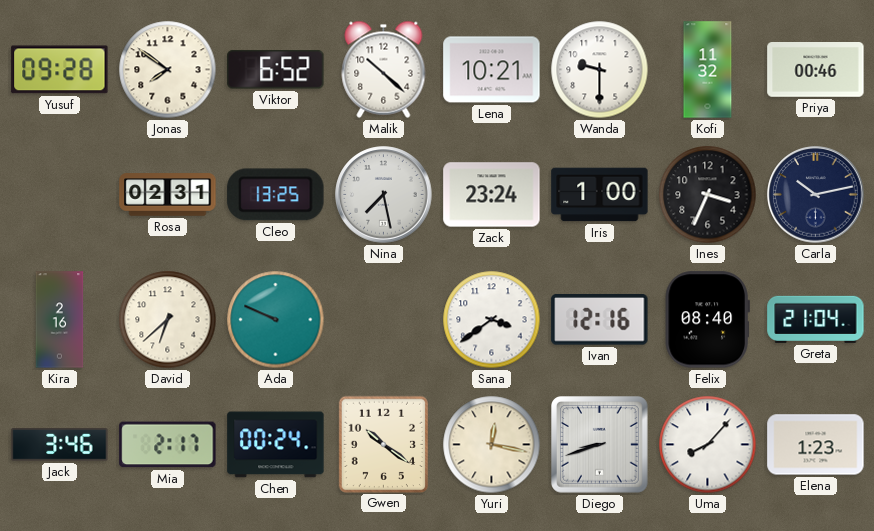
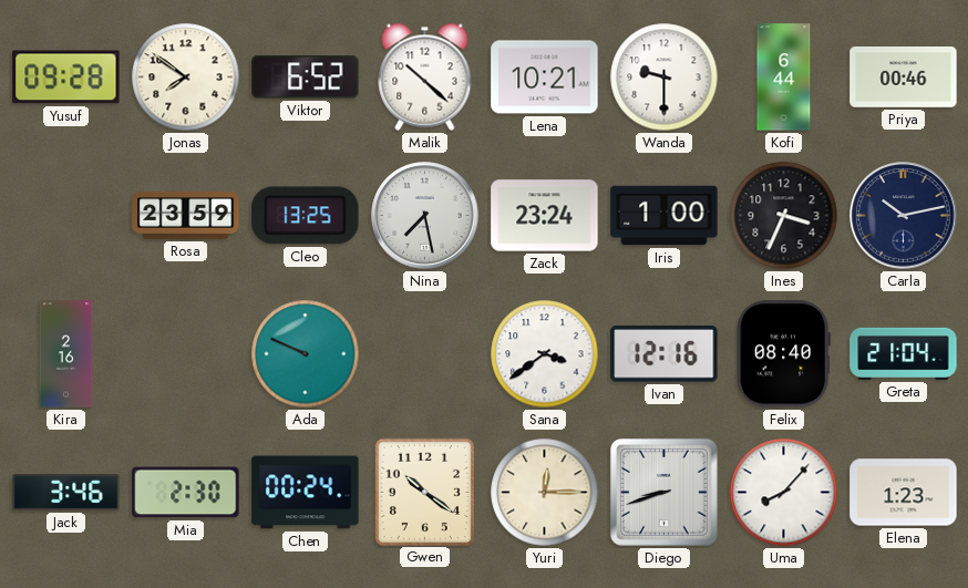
Kofi: 11:32 -> 6:44 (784, 78)
Rosa: 02:31 -> 23:59 (186, 216)
David: 6:38 -> none (168, 320)
Mia: 2:17 -> 2:30 (186, 493)
Yuri: 12:17 -> 12:15 (545, 493)
